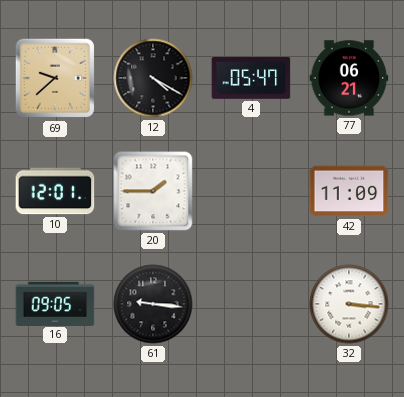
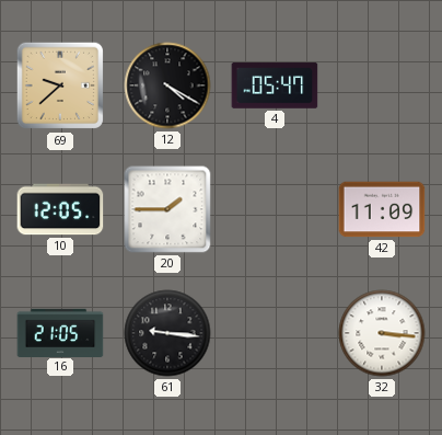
77: 06:21 -> none (349, 78)
10: 12:01 -> 12:05 (60, 209)
16: 09:05 -> 21:05 (60, 332)
